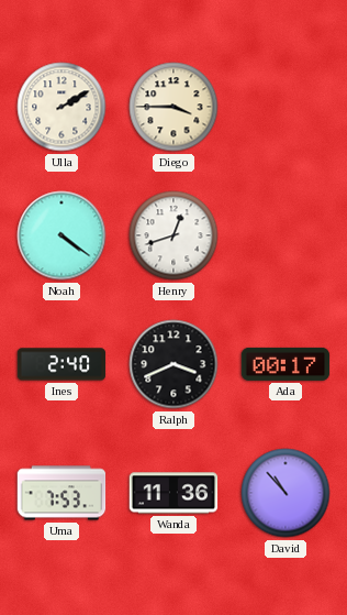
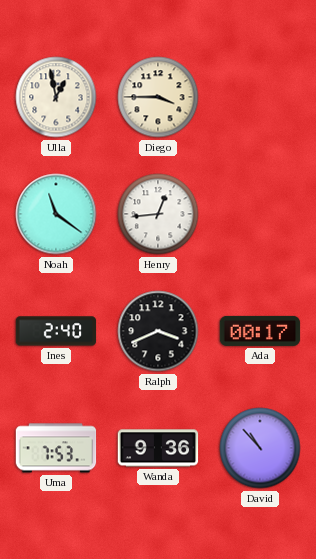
Ulla: 2:10 -> 12:58 (56, 97)
Noah: 4:21 -> 11:21 (56, 214)
Henry: 12:42 -> 12:44 (158, 214)
Wanda: 11:36 -> 9:36 (158, 448)
